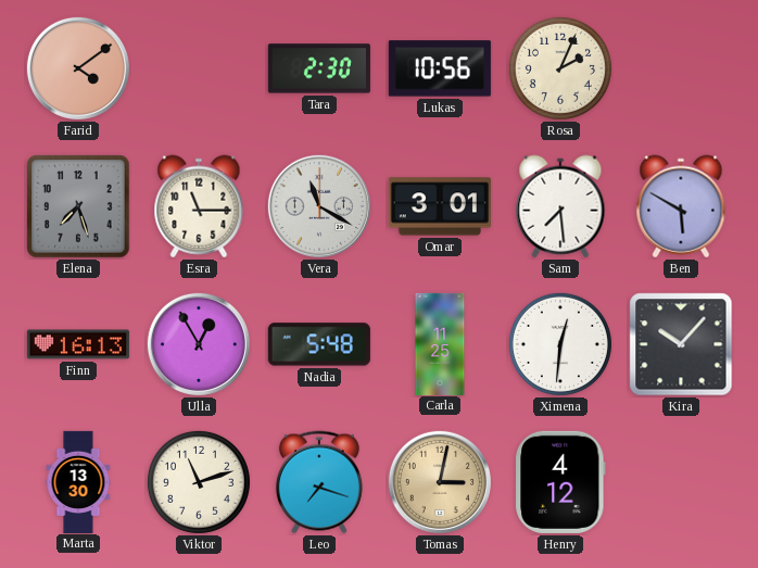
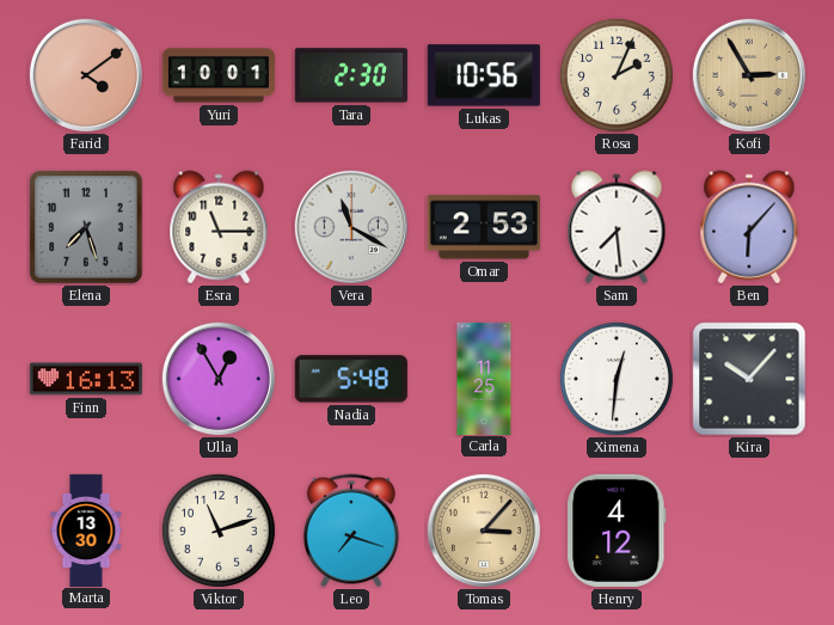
Yuri: none -> 10:01 (219, 75)
Kofi: none -> 2:55 (749, 75)
Omar: 3:01 -> 2:53 (484, 227)
Ben: 5:50 -> 6:07 (749, 227)
Tomas: 3:02 -> 3:07 (484, 531)
